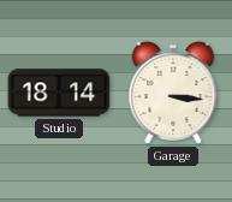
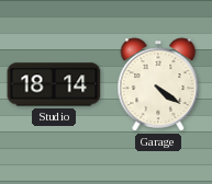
Garage: 3:16 -> 4:21 (158, 84)
